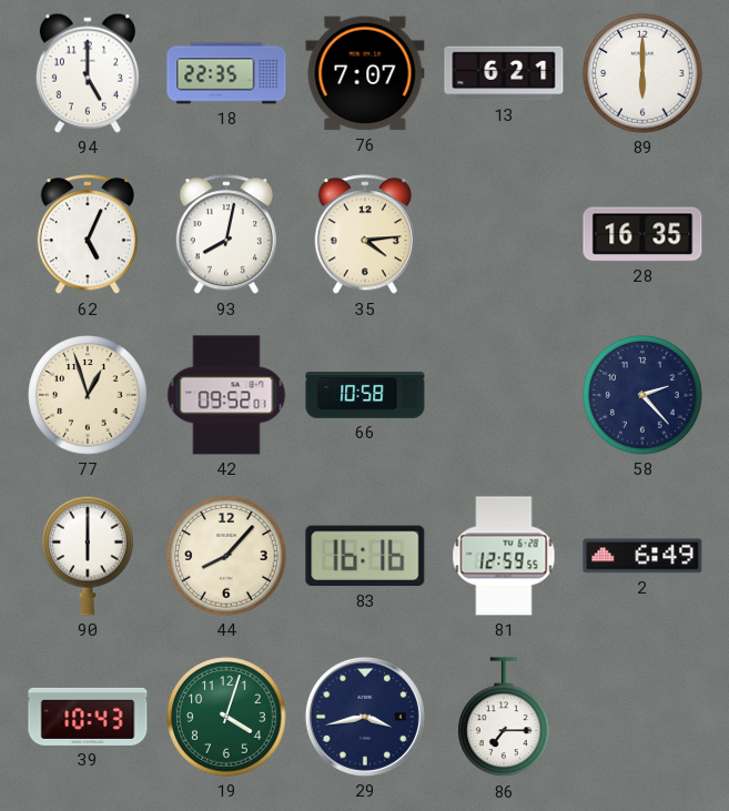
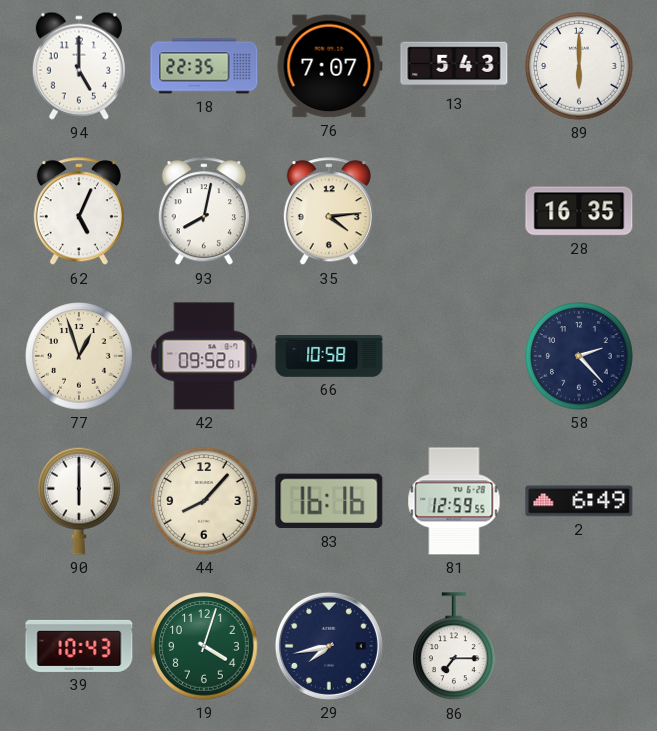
13: 6:21 -> 5:43 (454, 66)
29: 3:43 -> 7:43 (329, 646)
